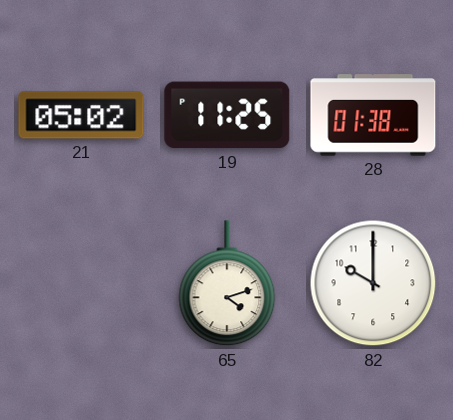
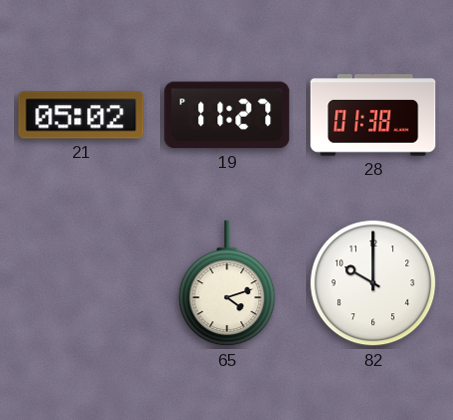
19: 11:25 -> 11:27 (227, 115)
